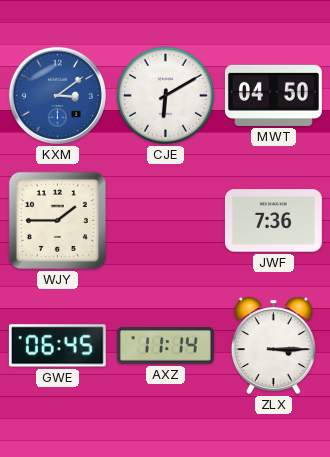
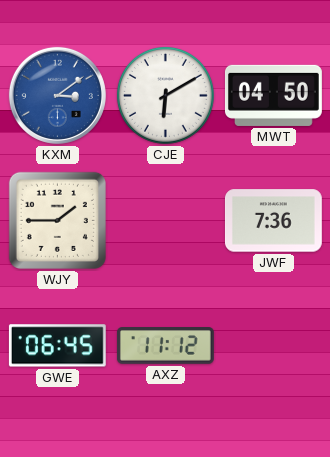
AXZ: 11:14 -> 11:12 (165, 346)
ZLX: 3:15 -> none (273, 345)
